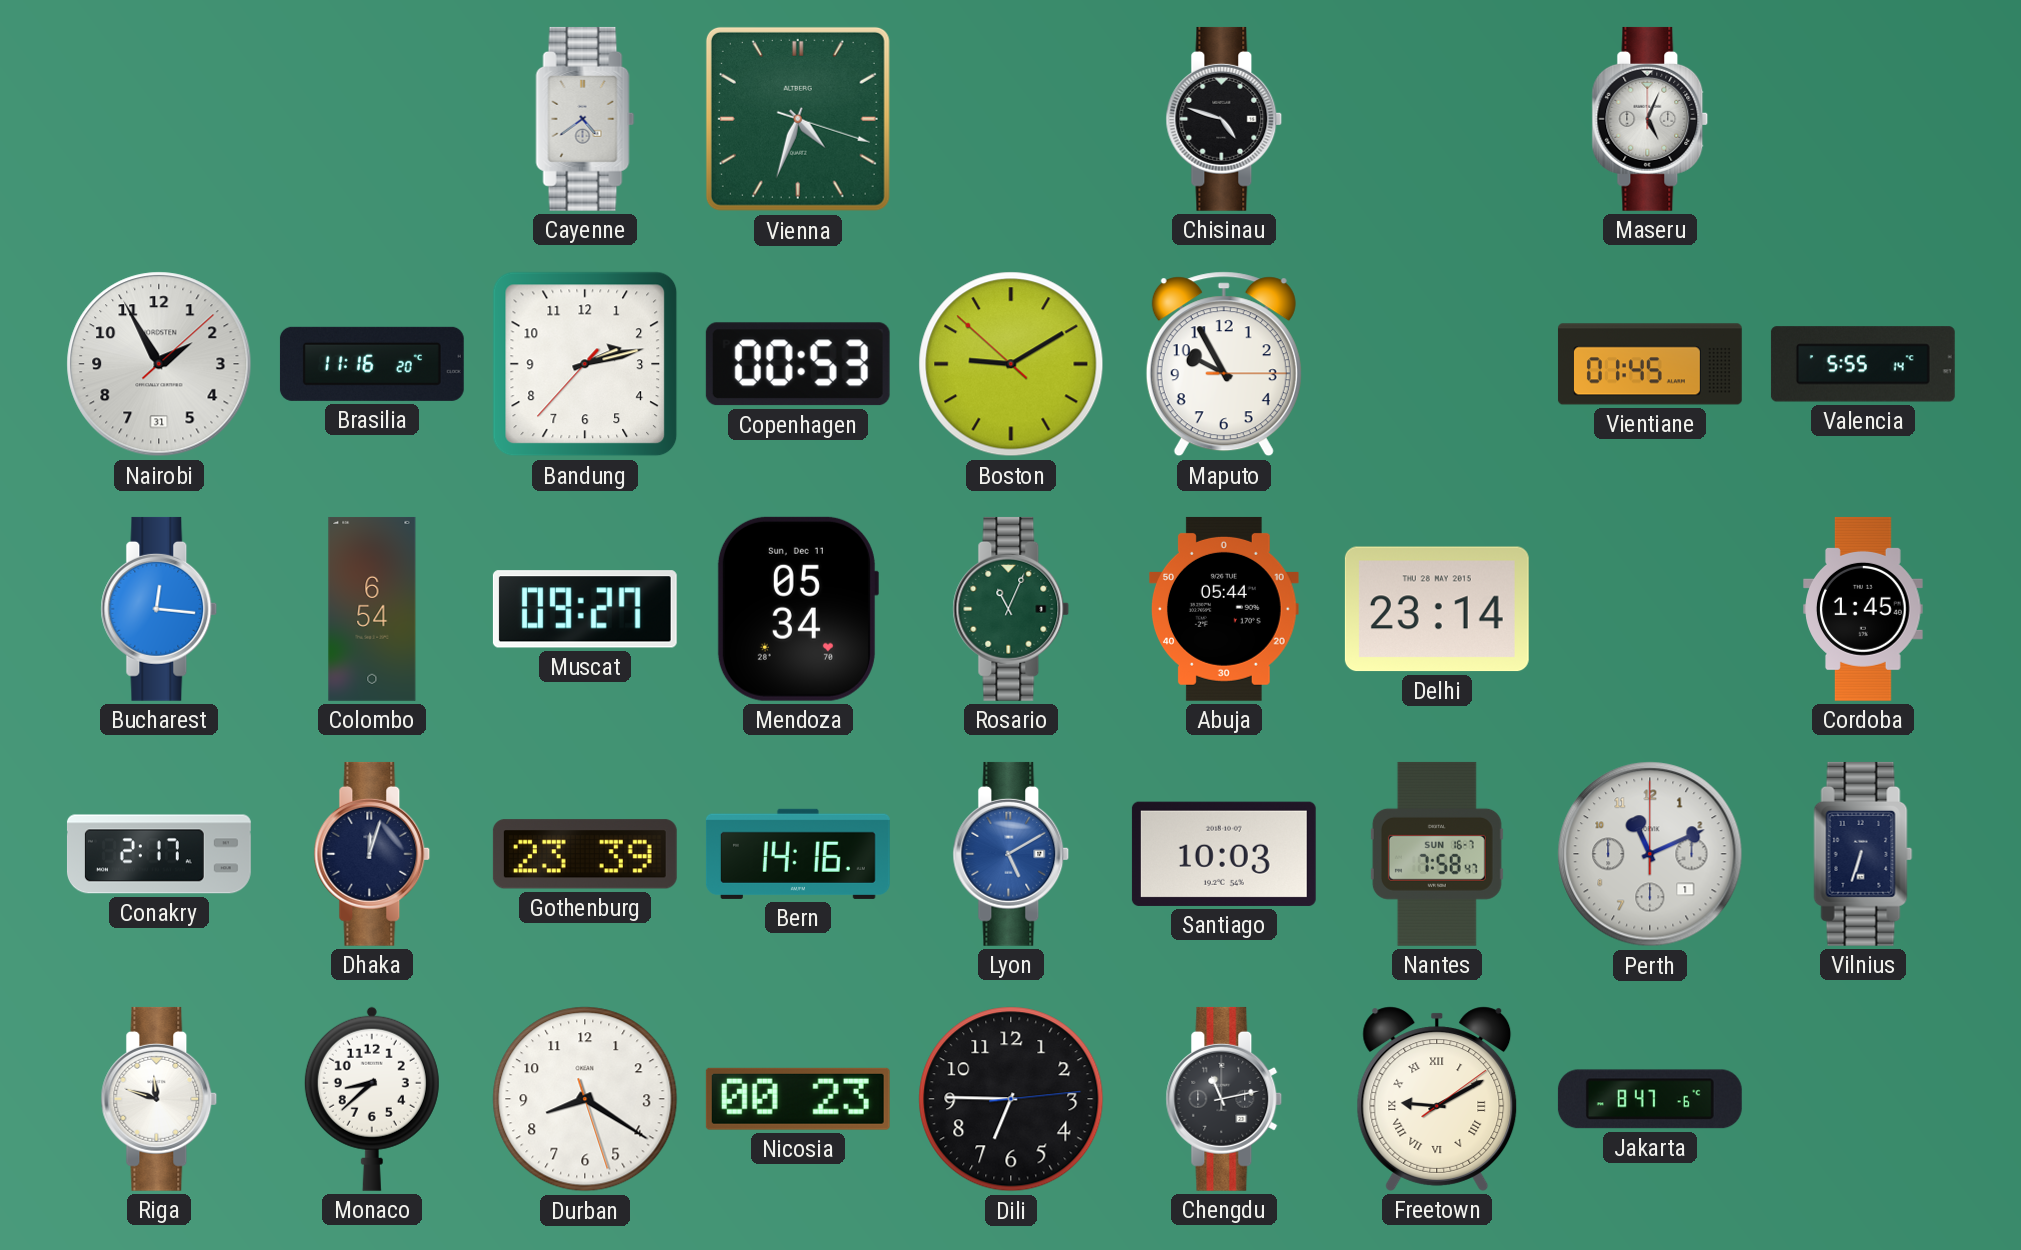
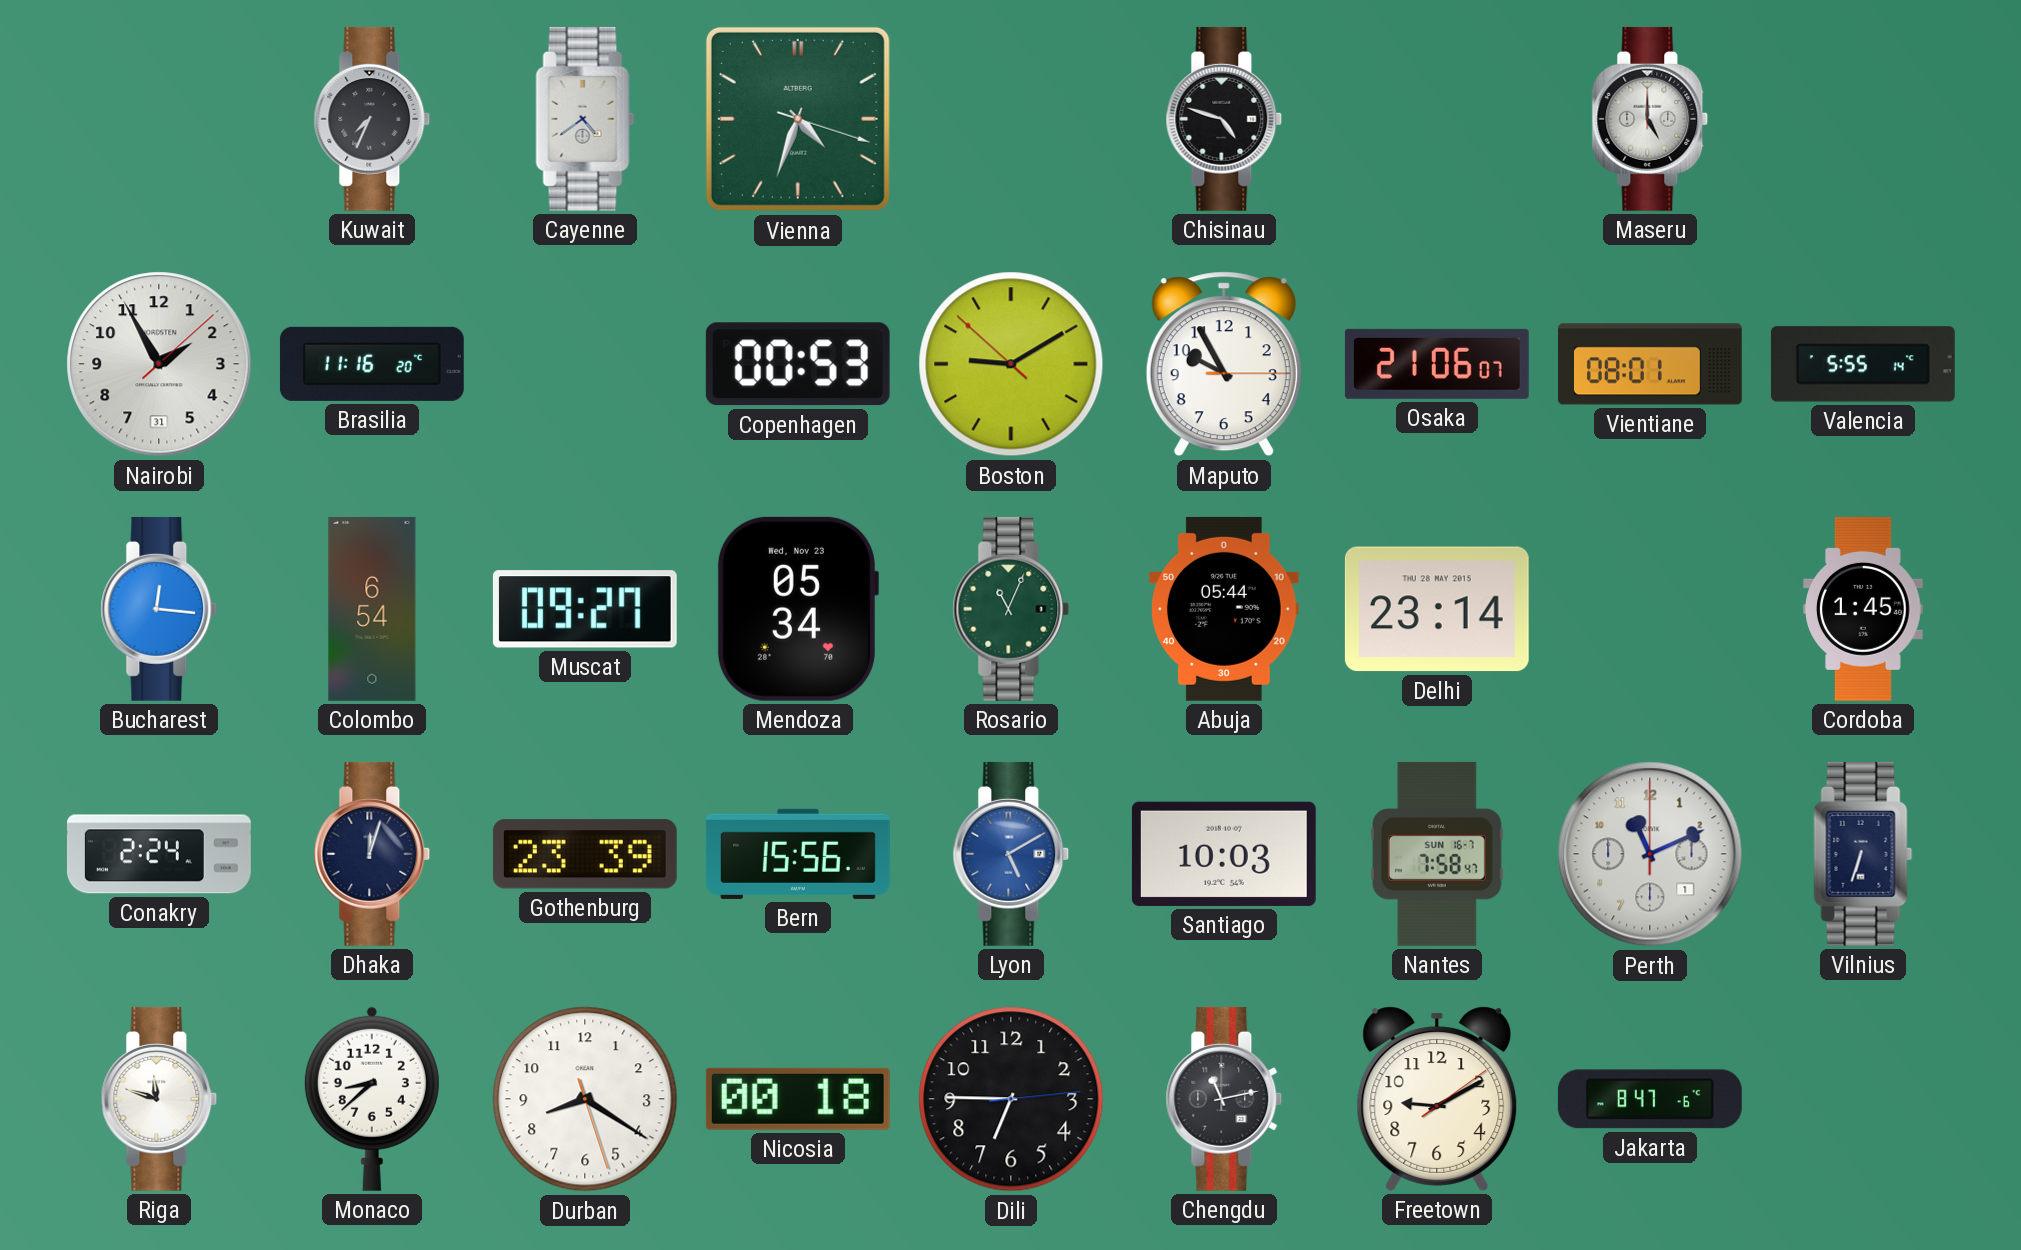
Kuwait: none -> 7:34 (372, 119)
Maseru: 5:04 -> 5:00 (1650, 119)
Bandung: 2:12 -> none (585, 364)
Osaka: none -> 21:06 (1437, 364)
Vientiane: 01:45 -> 08:01 (1650, 364)
Mendoza date: Sun, Dec 11 -> Wed, Nov 23 (797, 609)
Conakry: 2:17 -> 2:24 (159, 854)
Bern: 14:16 -> 15:56 (798, 854)
Nicosia: 00:23 -> 00:18 (798, 1099)
Freetown numerals: Roman -> Arabic (1437, 1099)
